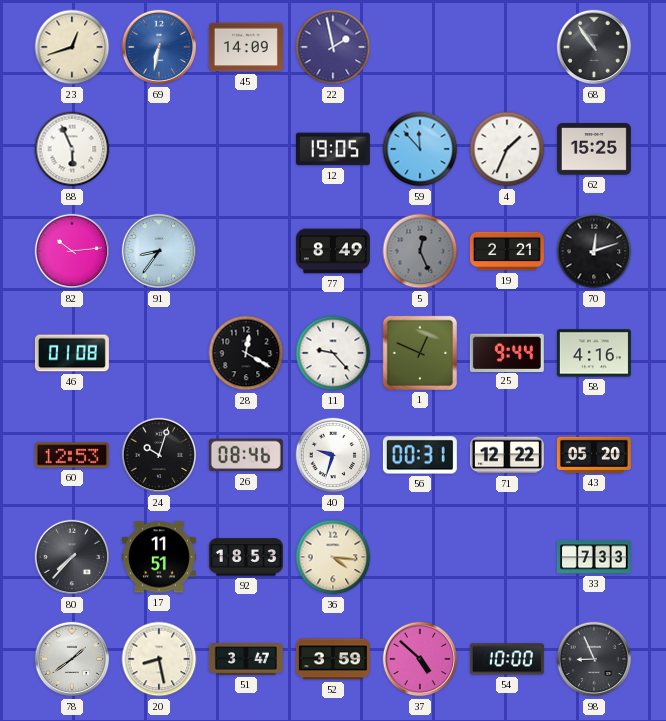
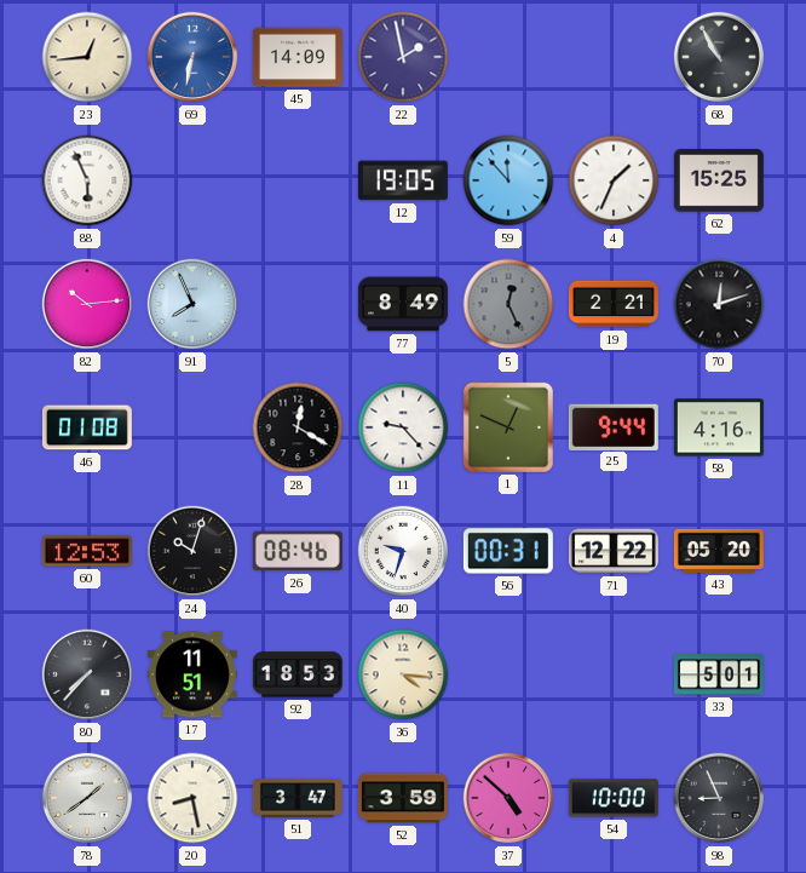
23: 12:42 -> 12:44 (87, 57)
68: 10:54 -> 10:55 (719, 57)
91: 8:36 -> 7:56 (192, 304)
33: 7:33 -> 5:01 (719, 674)
